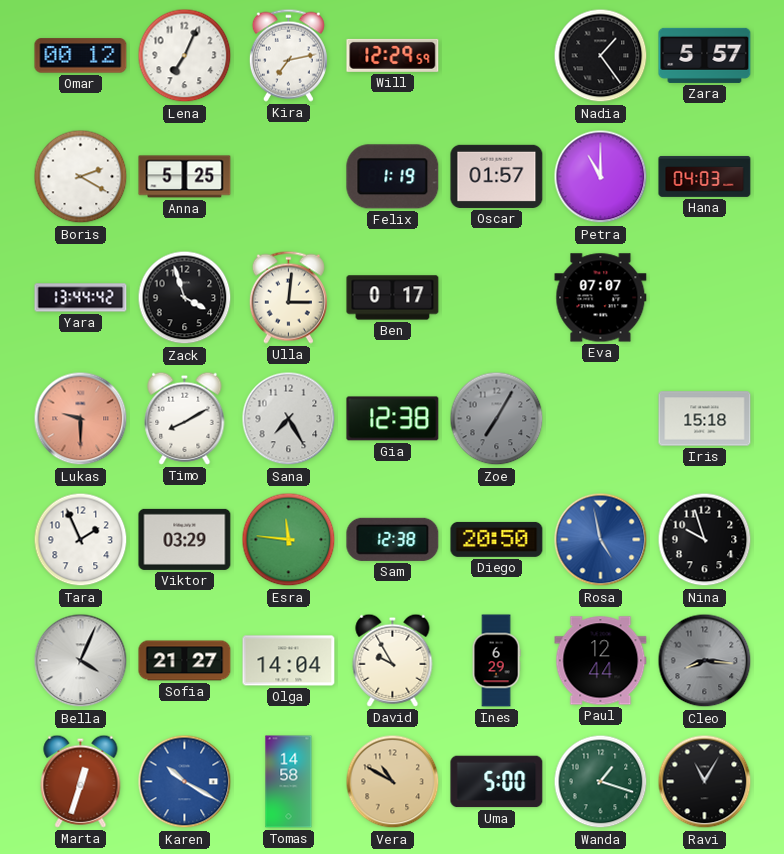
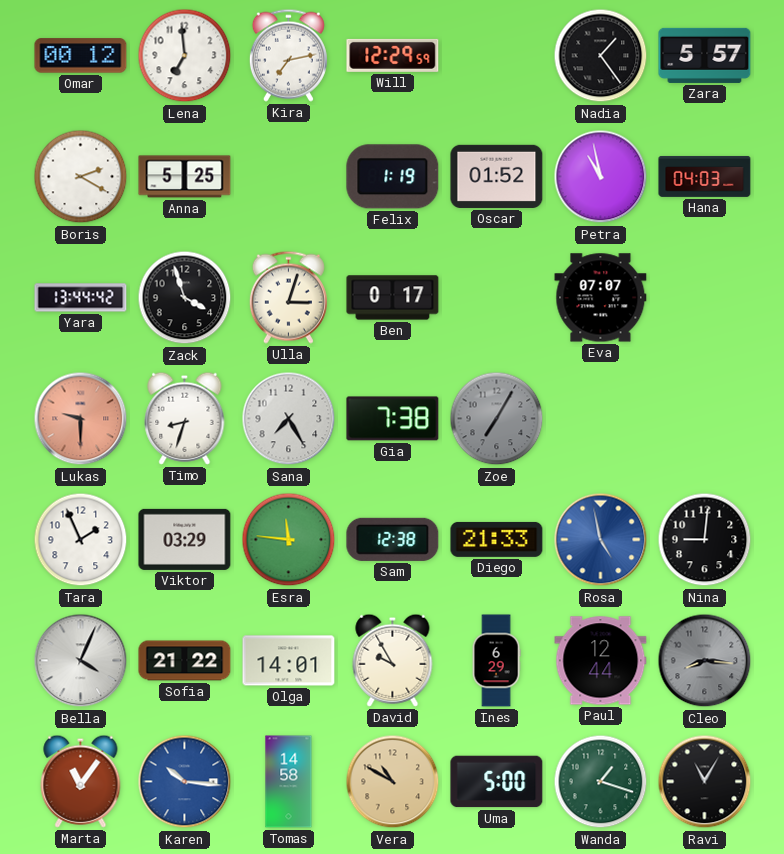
Lena: 7:04 -> 6:59 (185, 56)
Oscar: 01:57 -> 01:52 (497, 176)
Petra: 11:00 -> 10:58 (601, 177)
Ulla: 3:01 -> 3:03 (288, 297)
Timo: 8:10 -> 8:33 (185, 418)
Gia: 12:38 -> 7:38 (393, 419)
Iris: 15:18 -> none (705, 419)
Diego: 20:50 -> 21:33 (497, 539)
Nina: 9:57 -> 9:01 (705, 540)
Sofia: 21:27 -> 21:22 (185, 661)
Olga: 14:04 -> 14:01 (289, 661)
Marta: 12:33 -> 11:06 (81, 781)
Karen: 10:20 -> 10:16 (185, 782)
